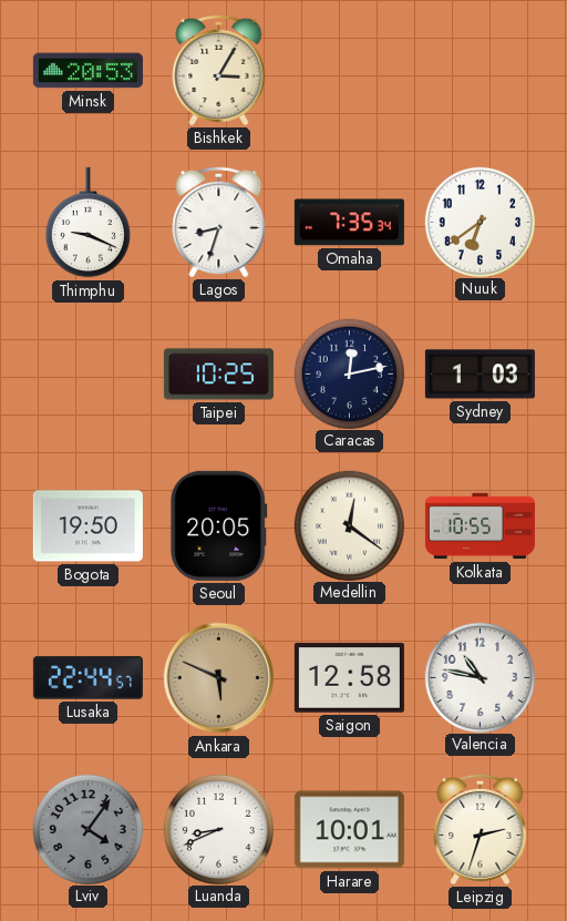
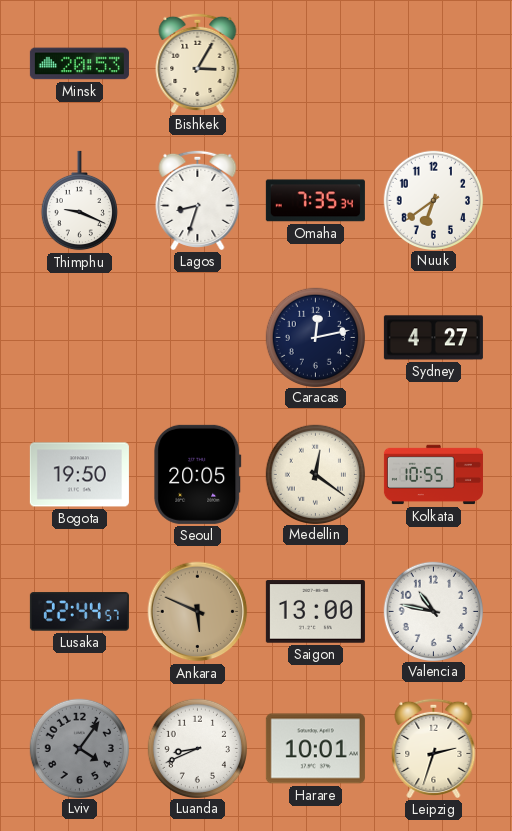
Taipei: 10:25 -> none (218, 375)
Sydney: 1:03 -> 4:27 (433, 338)
Saigon: 12:58 -> 13:00 (315, 612)
